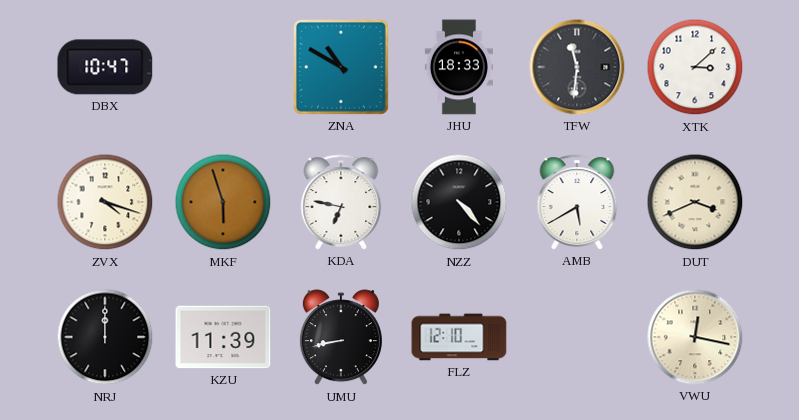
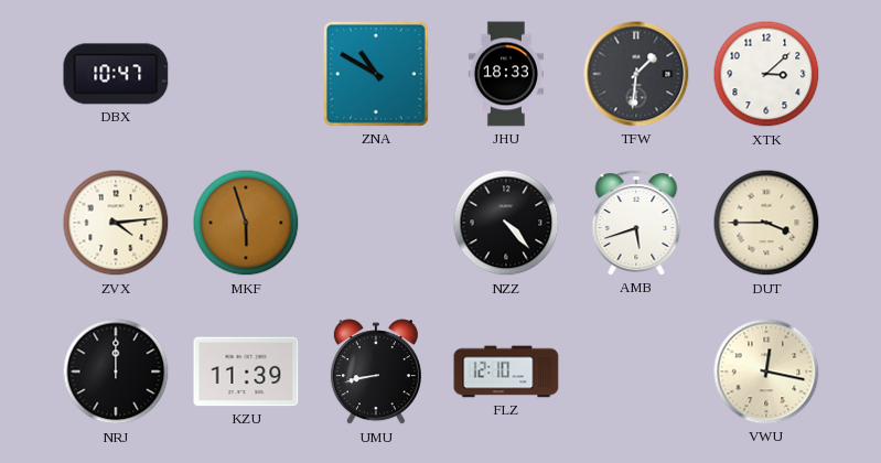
TFW: 11:31 -> 1:31 (636, 74)
ZVX: 4:18 -> 4:14 (116, 223)
KDA: 6:47 -> none (341, 202)
AMB: 5:40 -> 5:42 (636, 223)
DUT: 3:41 -> 3:45 (766, 223)
